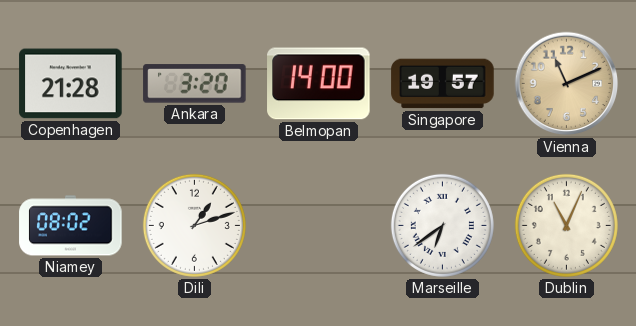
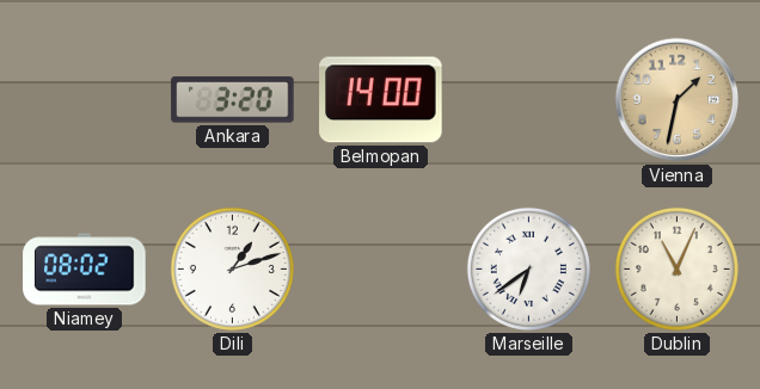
Copenhagen: 21:28 -> none (71, 84)
Singapore: 19:57 -> none (443, 84)
Vienna: 11:11 -> 1:32 (678, 100)
